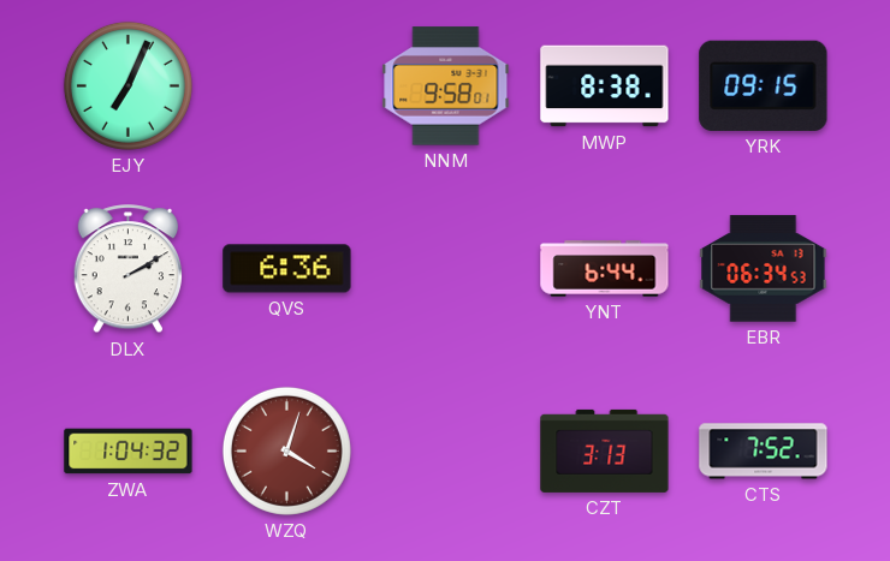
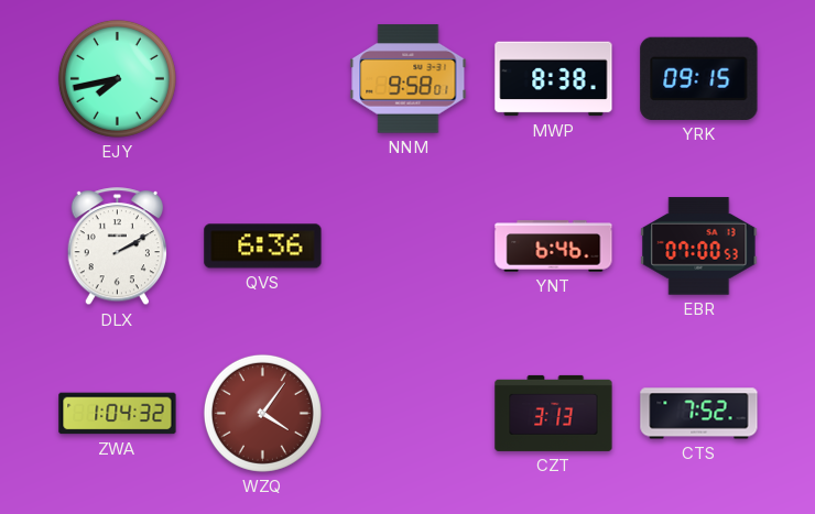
EJY: 7:04 -> 7:43 (117, 78)
YNT: 6:44 -> 6:46 (554, 247)
EBR: 06:34 -> 07:00 (699, 247)
WZQ: 4:03 -> 4:06 (262, 413)
